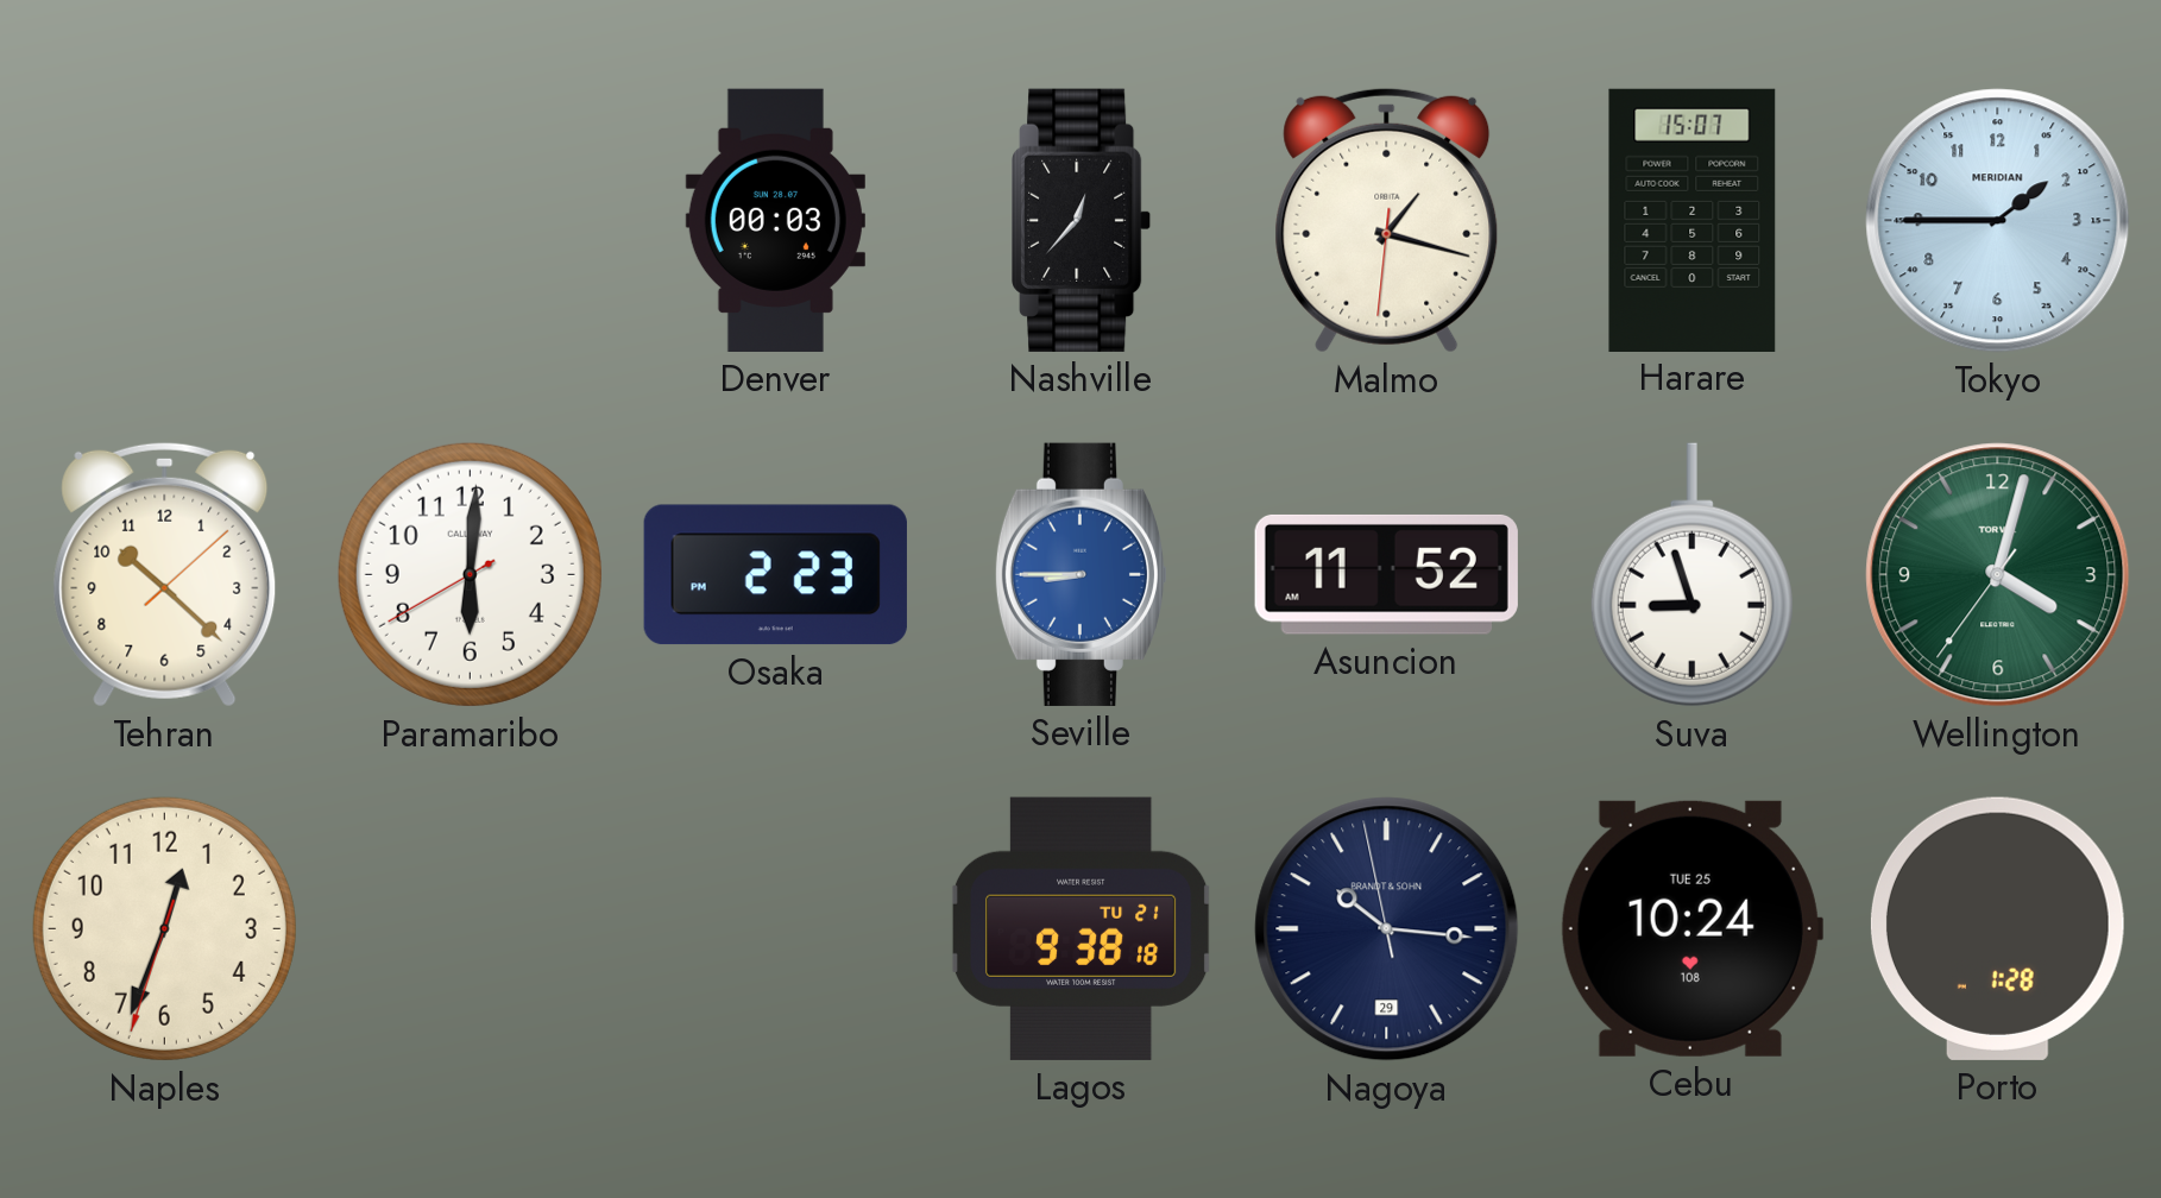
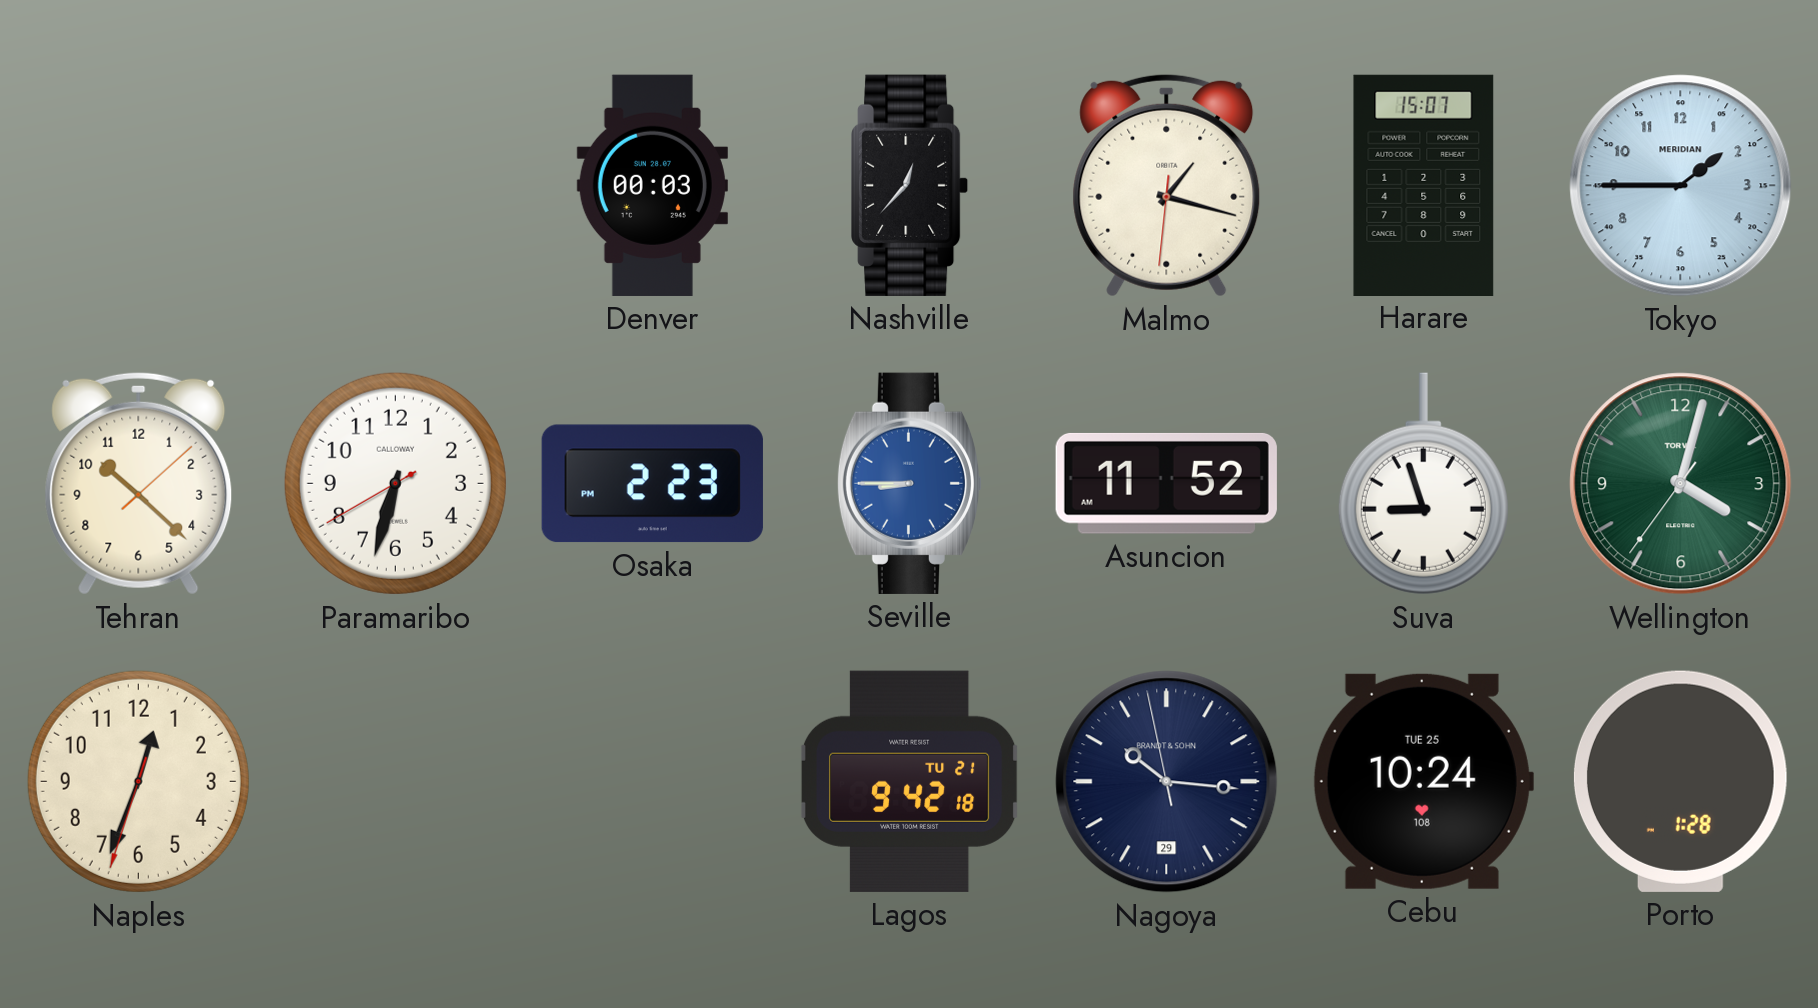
Paramaribo: 6:00 -> 6:32 (395, 483)
Lagos: 9:38 -> 9:42 (910, 781)
